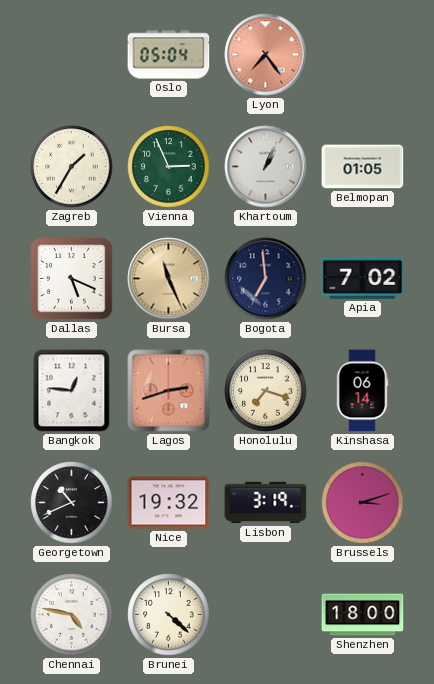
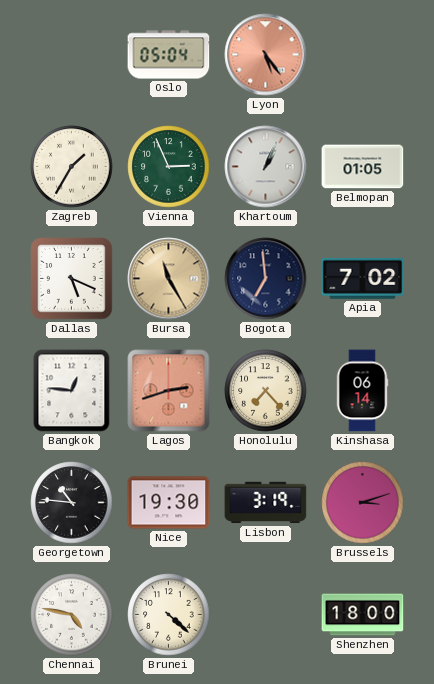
Lyon: 7:24 -> 5:24 (266, 55)
Bursa: 11:26 -> 11:25 (169, 279)
Honolulu: 7:18 -> 7:23 (266, 391)
Georgetown: 10:41 -> 10:46 (72, 503)
Nice: 19:32 -> 19:30 (169, 503)
